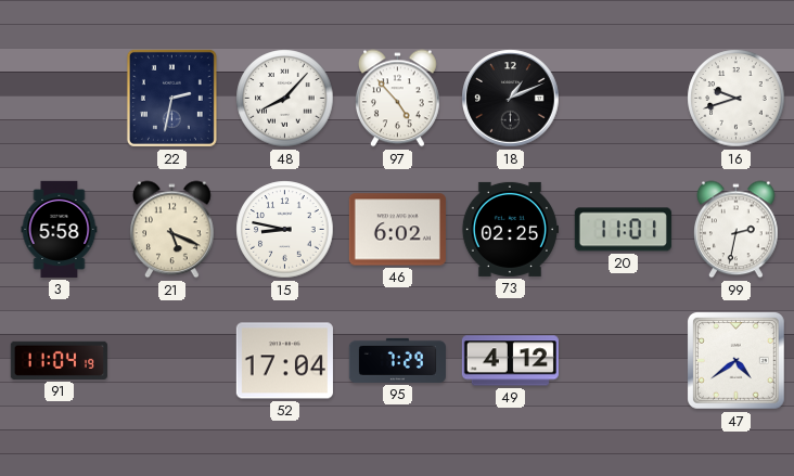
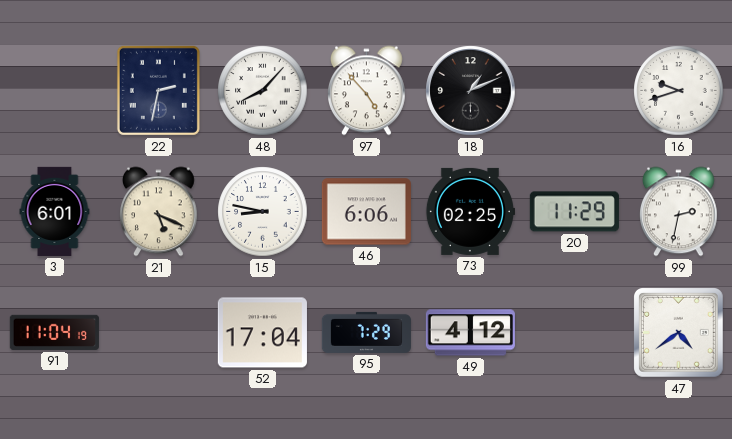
3: 5:58 -> 6:01 (55, 211)
46: 6:02 -> 6:06 (366, 212)
20: 11:01 -> 11:29 (574, 212)
